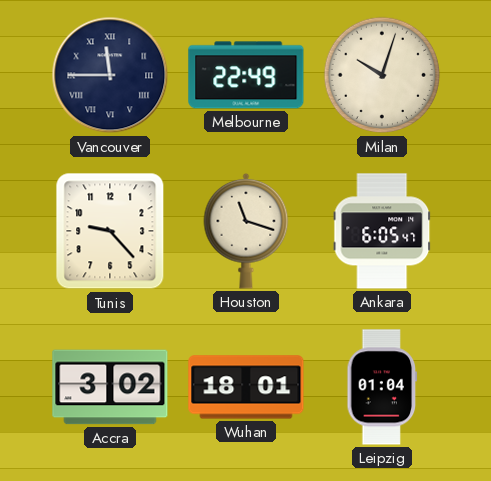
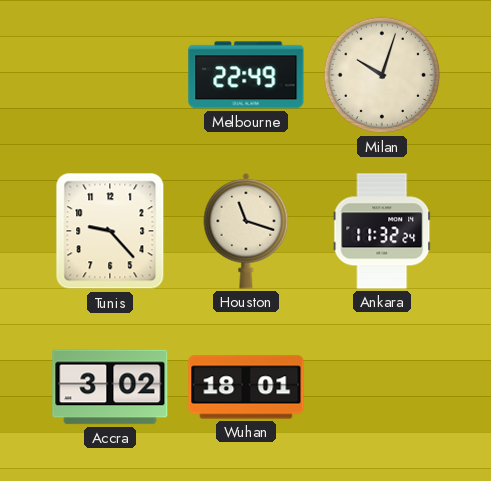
Vancouver: 11:45 -> none (110, 75)
Ankara: 6:05 -> 11:32 (382, 231)
Leipzig: 01:04 -> none (382, 387)
